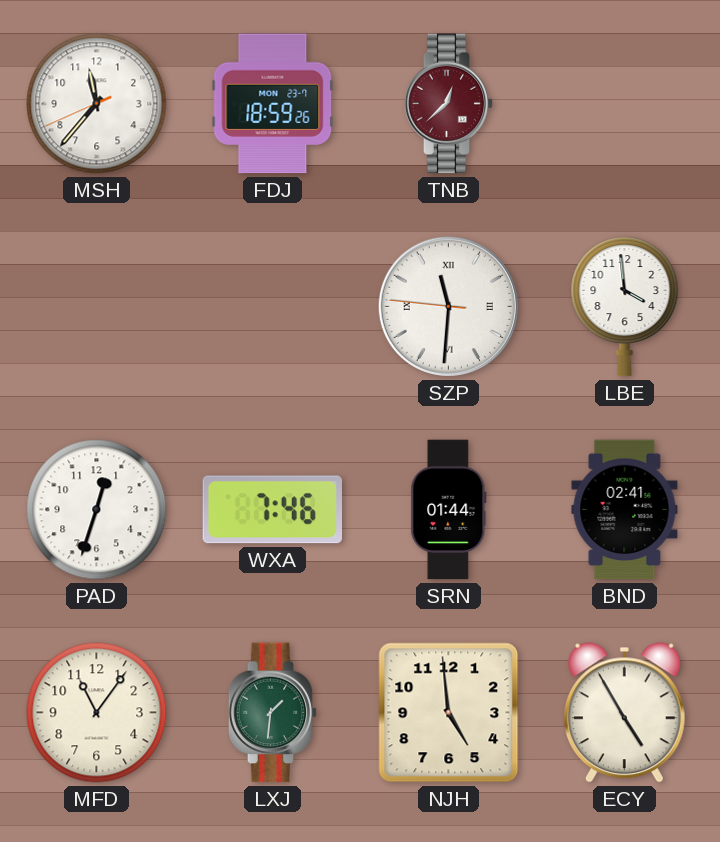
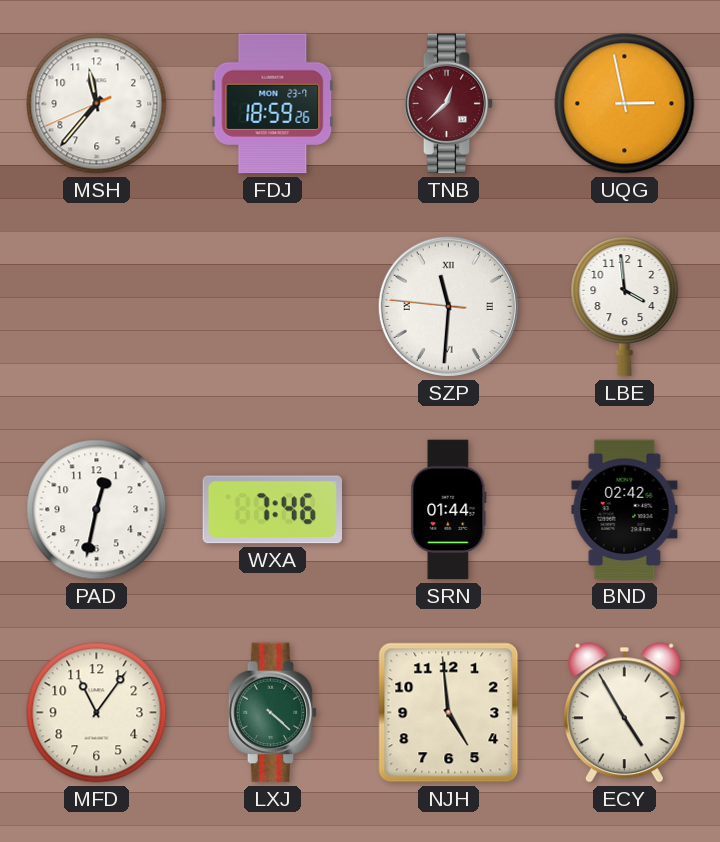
UQG: none -> 2:58 (625, 104)
PAD: 12:33 -> 12:32 (97, 510)
BND: 02:41 -> 02:42 (625, 510)
LXJ: 1:31 -> 4:22 (273, 713)
